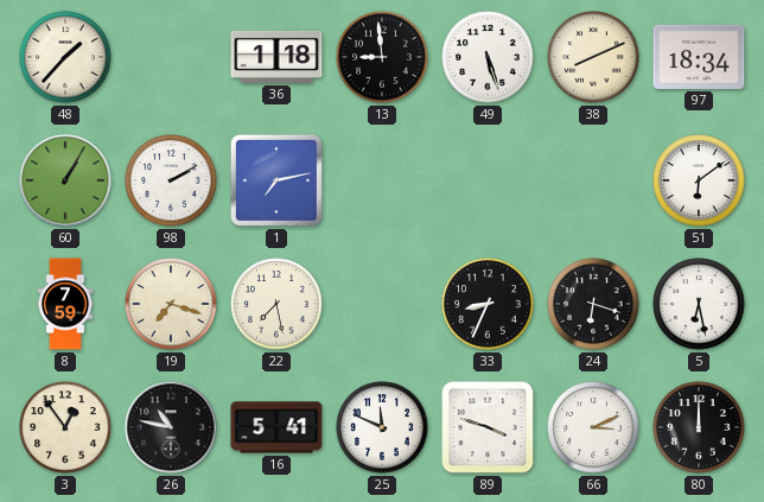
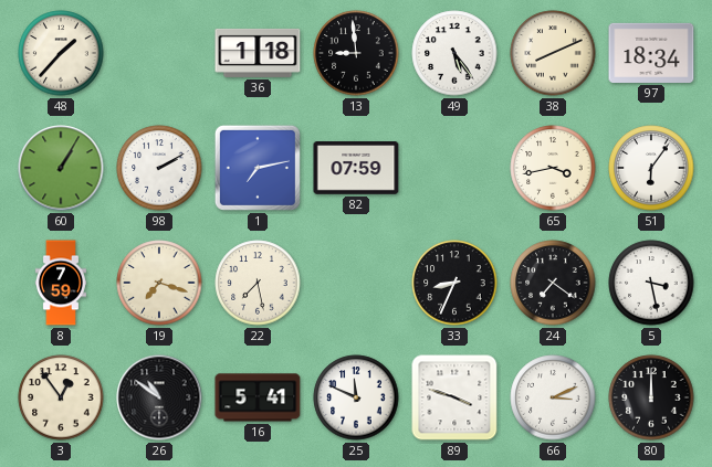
49: 5:27 -> 5:24 (454, 53)
82: none -> 07:59 (356, 169)
65: none -> 3:43 (553, 168)
51: 6:09 -> 6:06 (651, 168)
24: 6:18 -> 7:21 (553, 283)
5: 6:28 -> 3:28 (651, 283)
26: 10:47 -> 10:51 (159, 397)
